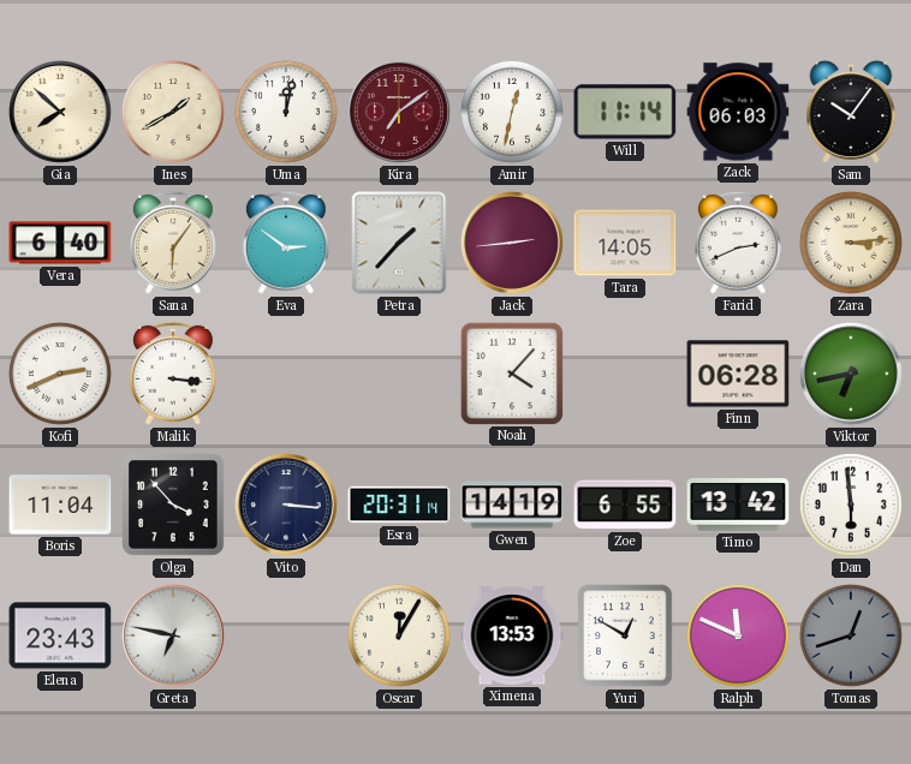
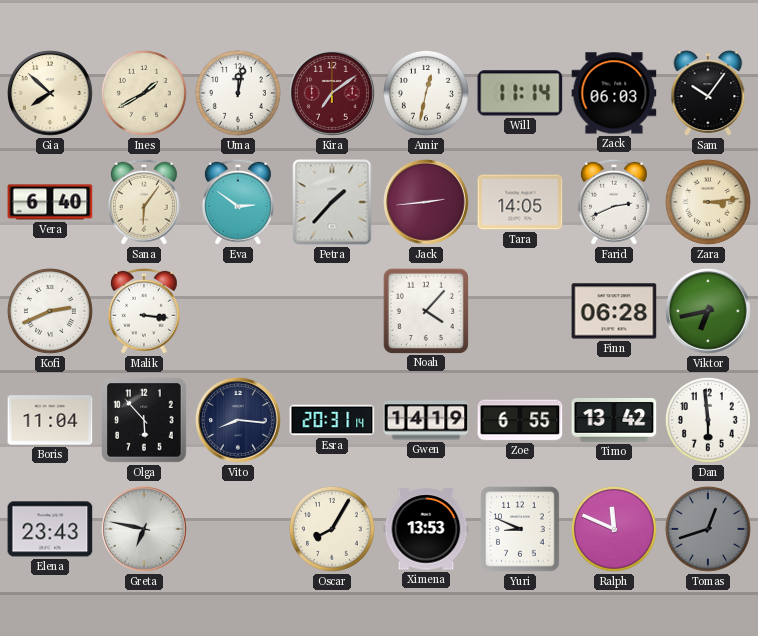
Olga: 3:53 -> 5:53 (144, 420)
Vito: 3:16 -> 8:16 (239, 421)
Oscar: 12:05 -> 8:05 (332, 529)
Yuri: 12:50 -> 8:49 (520, 529)
